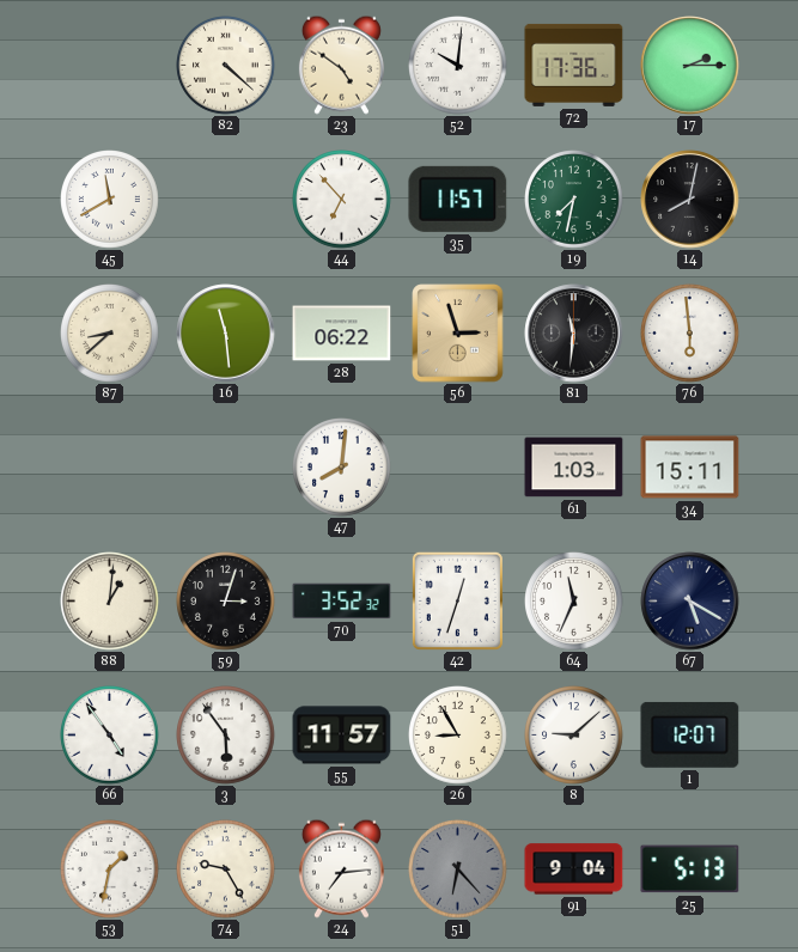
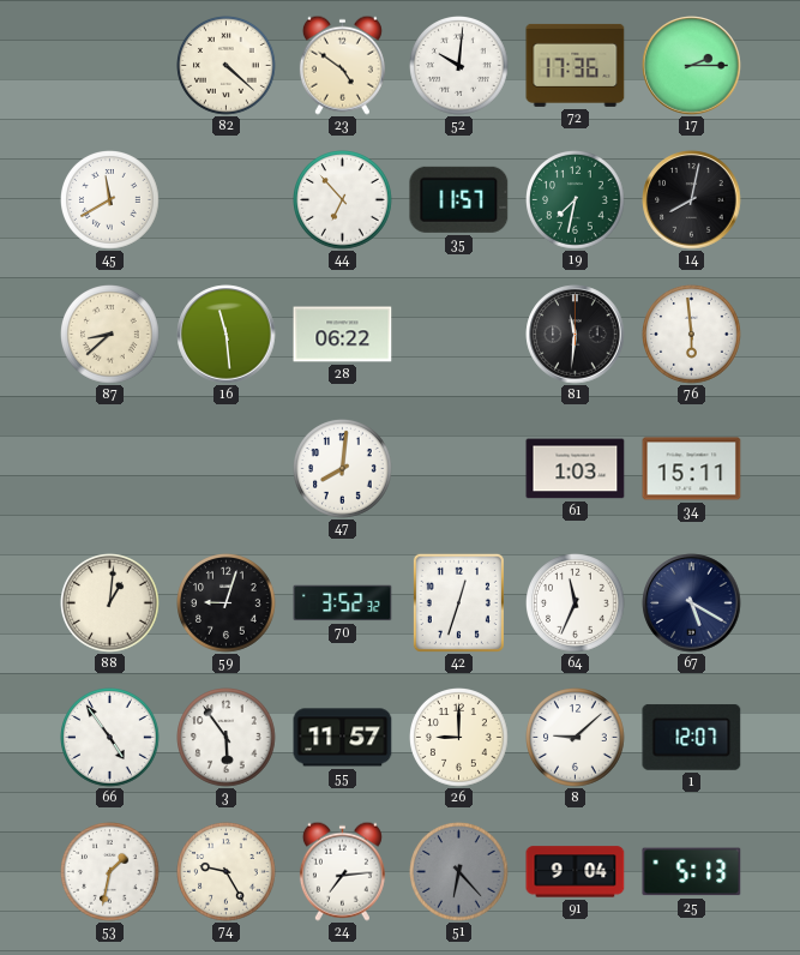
56: 2:57 -> none (458, 334)
59: 3:03 -> 9:03 (227, 603)
26: 8:55 -> 9:00 (459, 738)
